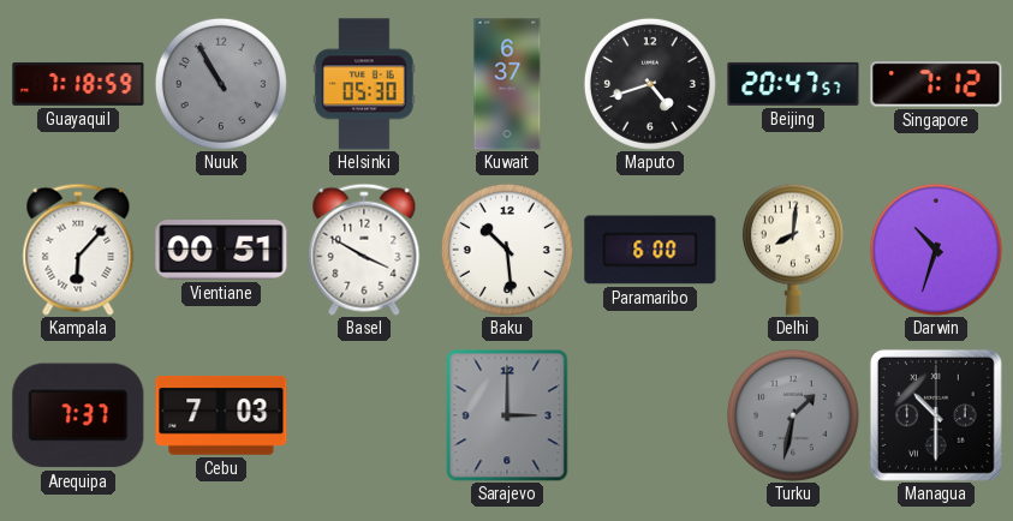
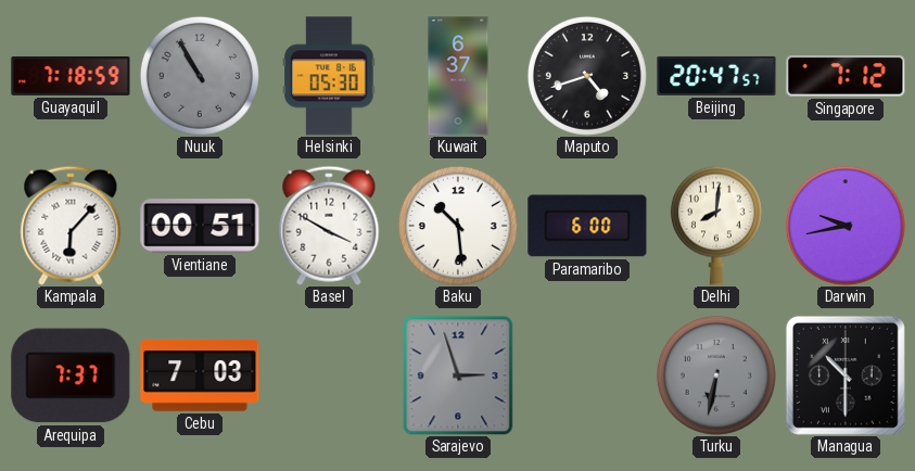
Darwin: 10:33 -> 9:43 (846, 226)
Sarajevo: 3:00 -> 2:57 (458, 375)
Turku: 1:32 -> 6:32 (716, 375)
